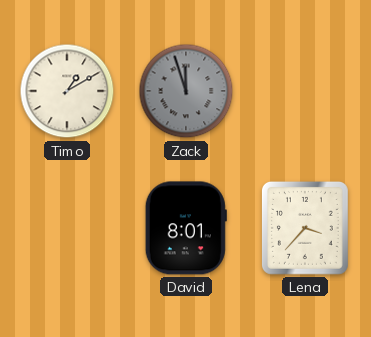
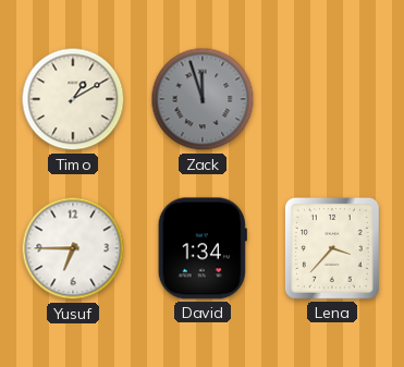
Yusuf: none -> 6:45 (73, 248)
David: 8:01 -> 1:34 (203, 248)
